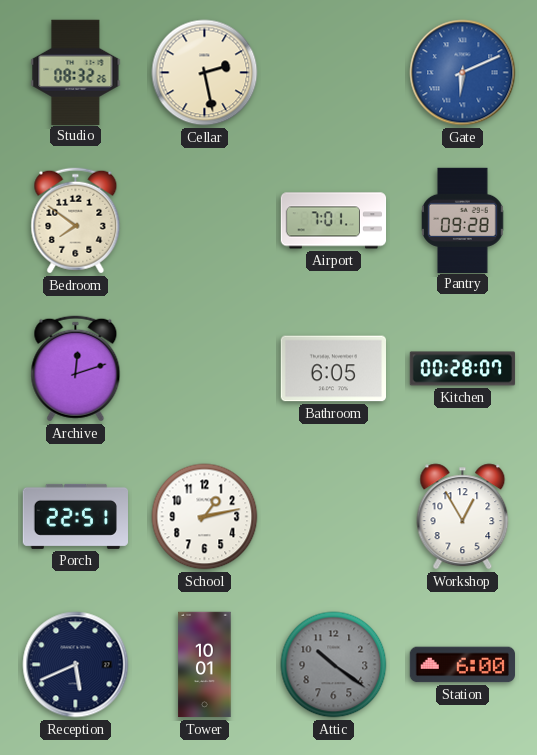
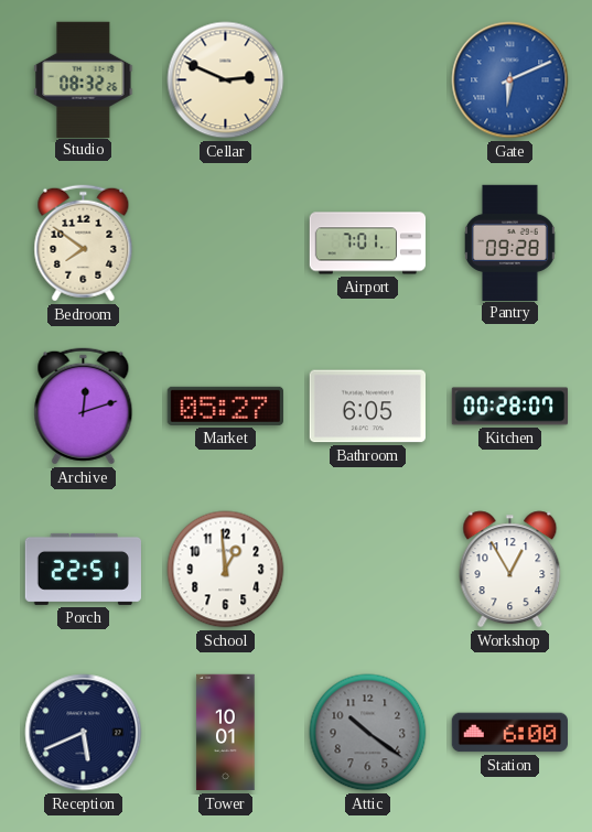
Cellar: 2:28 -> 2:49 (226, 80)
Market: none -> 05:27 (225, 406)
School: 1:13 -> 12:59 (226, 570)
